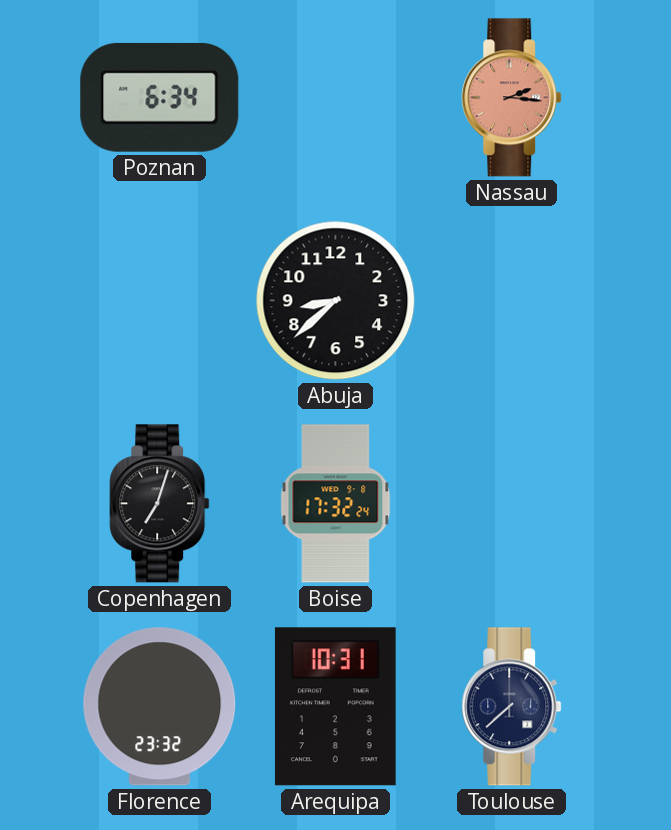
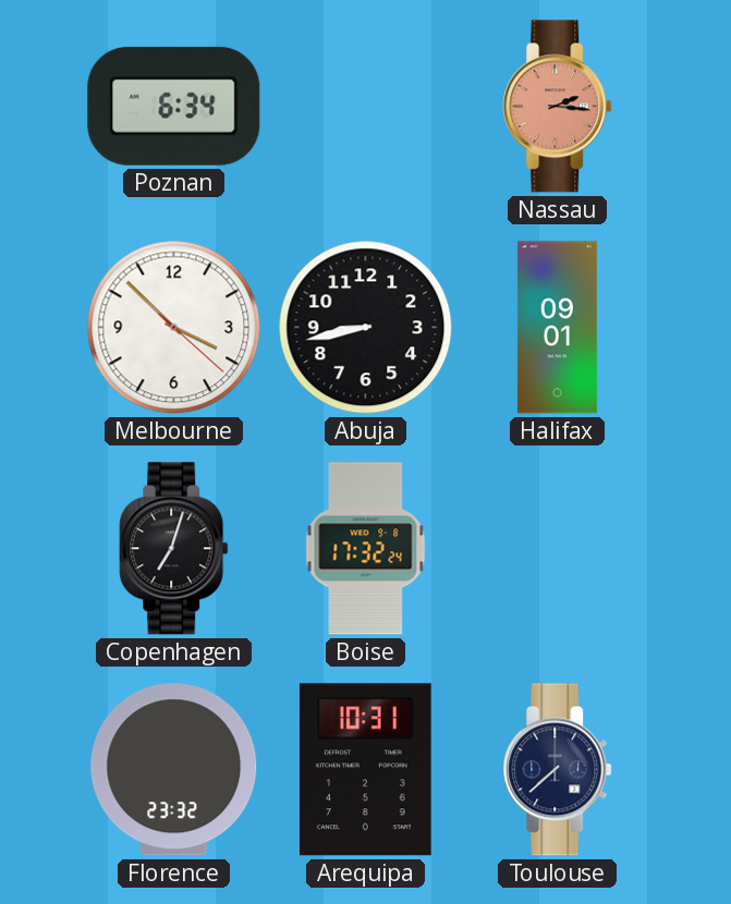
Melbourne: none -> 3:52 (174, 328)
Abuja: 8:38 -> 8:43 (366, 328)
Halifax: none -> 09:01 (557, 328)
